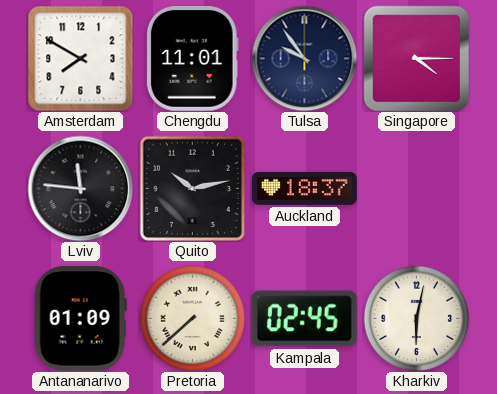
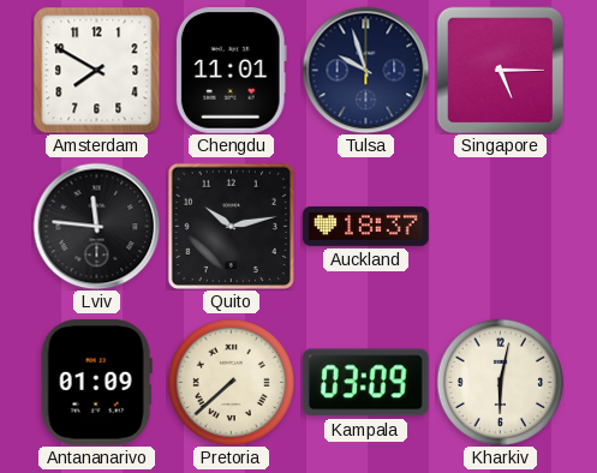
Tulsa: 9:54 -> 9:57 (365, 70)
Singapore: 4:15 -> 5:15 (500, 70)
Kampala: 02:45 -> 03:09 (365, 383)
